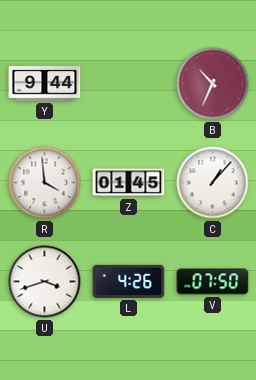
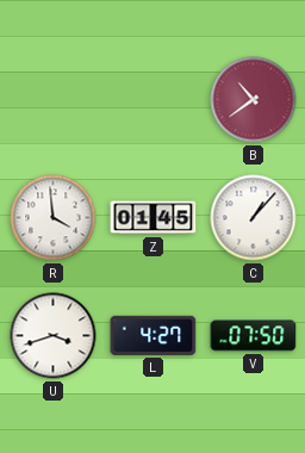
Y: 9:44 -> none (45, 84)
B: 10:34 -> 10:39 (254, 100)
L: 4:26 -> 4:27 (154, 335)
